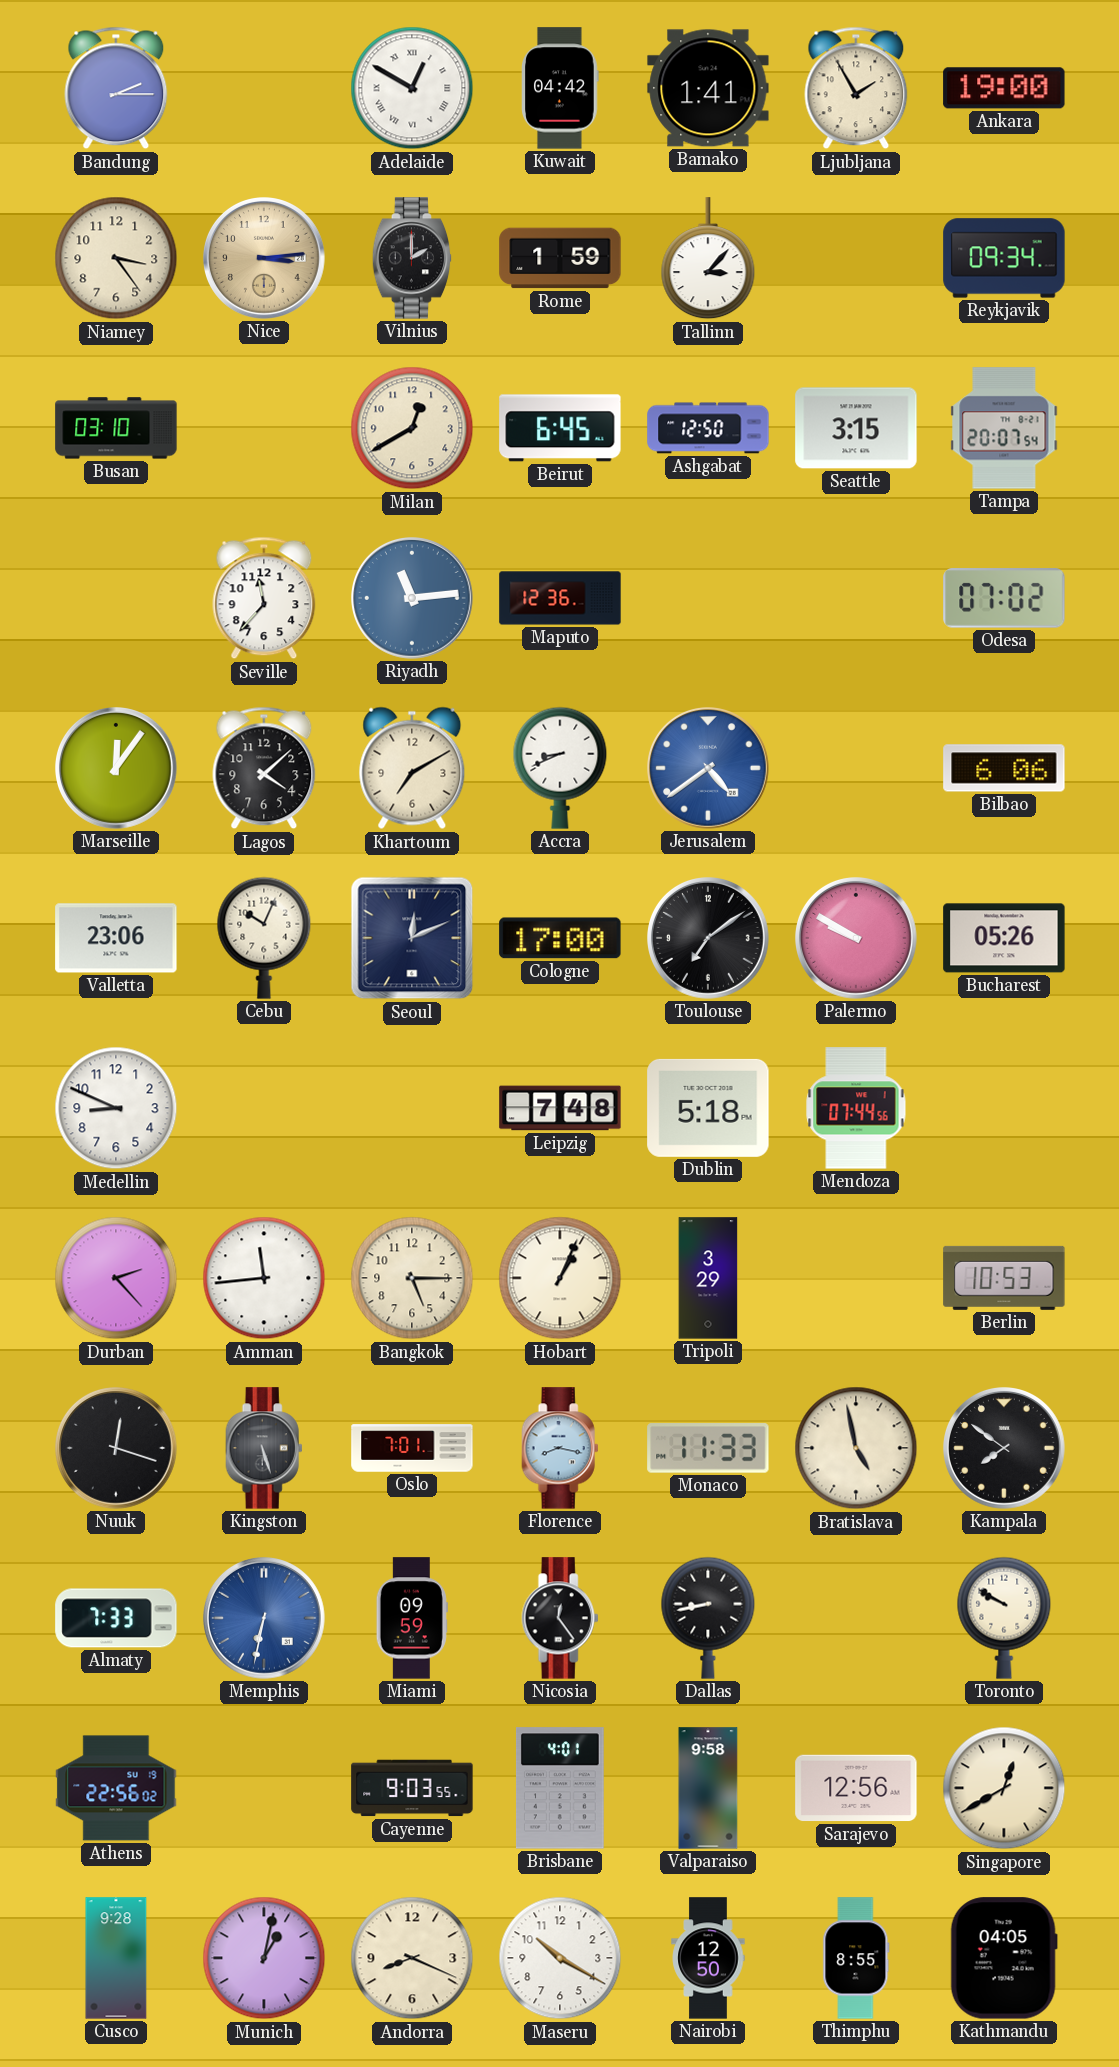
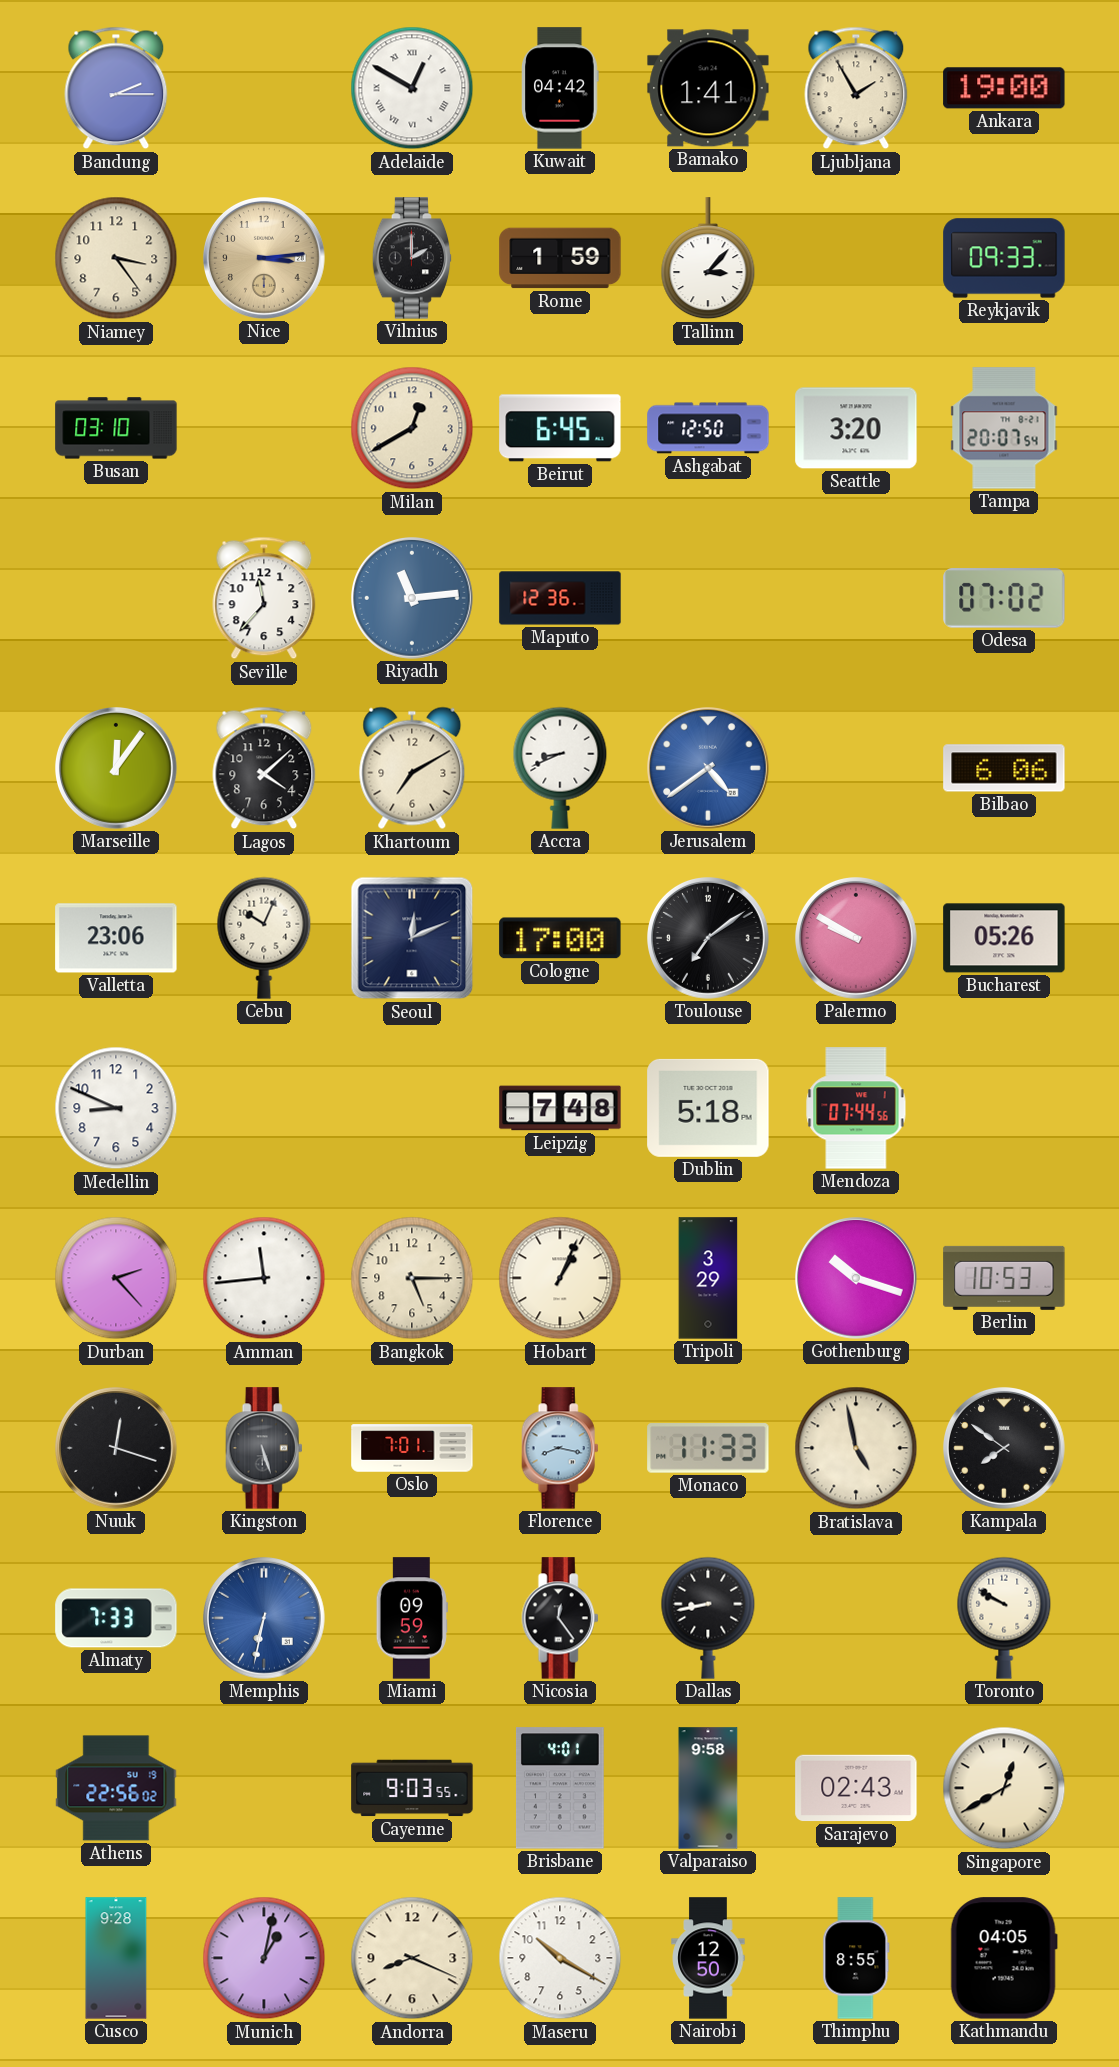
Reykjavik: 09:34 -> 09:33 (1004, 258)
Seattle: 3:15 -> 3:20 (856, 428)
Gothenburg: none -> 10:18 (857, 1279)
Sarajevo: 12:56 -> 02:43 (856, 1788)
